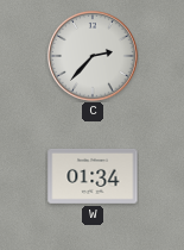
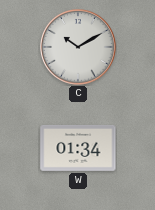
C: 2:37 -> 10:10 (79, 48)
